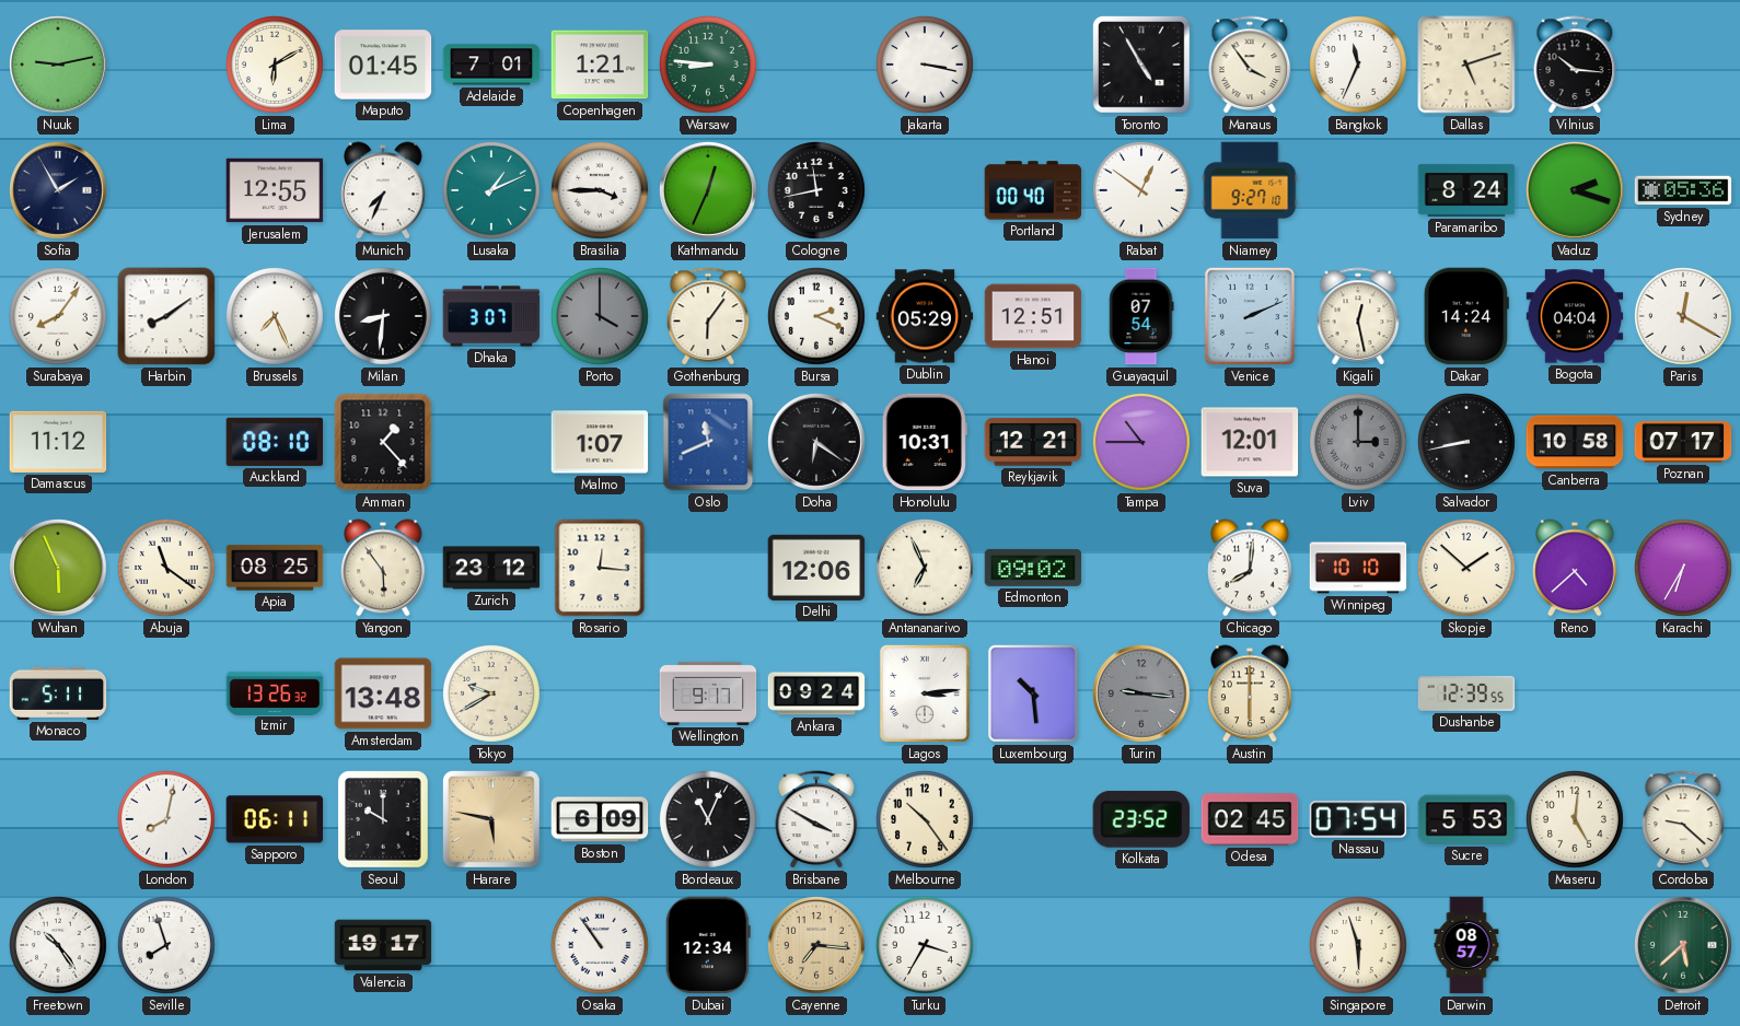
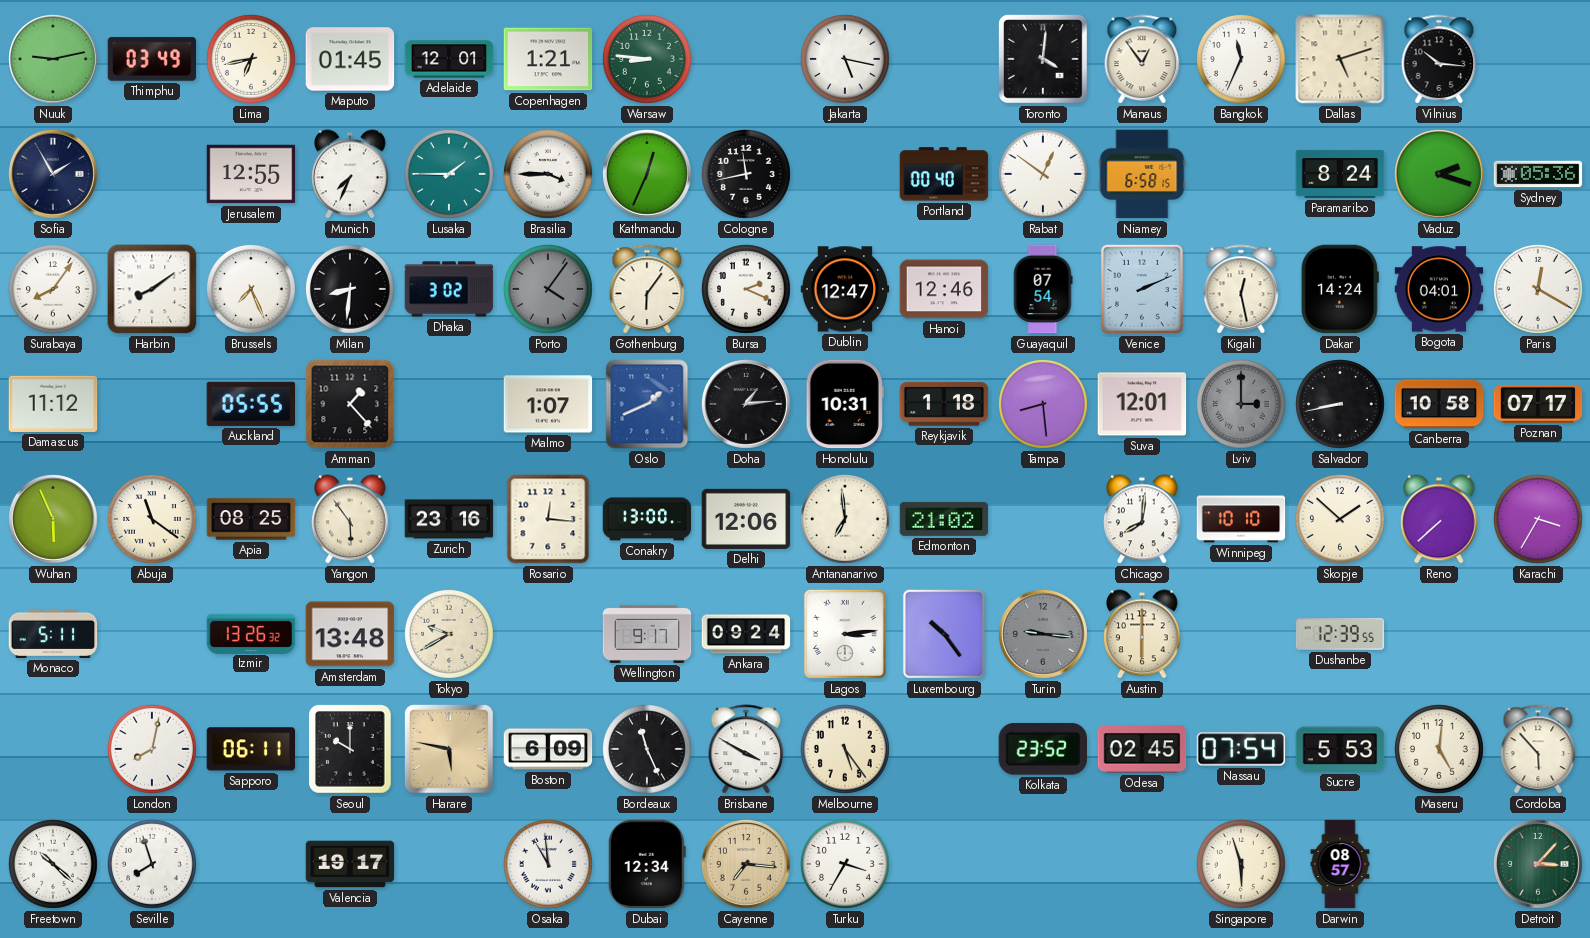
Thimphu: none -> 03:49 (152, 59)
Lima: 6:10 -> 6:43 (252, 60)
Adelaide: 7:01 -> 12:01 (449, 59)
Jakarta: 3:17 -> 5:17 (846, 60)
Toronto: 4:55 -> 4:01 (1043, 59)
Manaus: 3:54 -> 12:54 (1142, 59)
Lusaka: 1:11 -> 1:45 (450, 175)
Niamey: 9:27 -> 6:58 (1142, 174)
Dhaka: 3:07 -> 3:02 (449, 289)
Porto: 4:00 -> 4:06 (549, 290)
Dublin: 05:29 -> 12:47 (845, 289)
Hanoi: 12:51 -> 12:46 (944, 289)
Bogota: 04:04 -> 04:01 (1439, 289)
Auckland: 08:10 -> 05:55 (251, 404)
Oslo: 11:41 -> 1:41 (647, 404)
Doha: 6:21 -> 1:14 (747, 405)
Reykjavik: 12:21 -> 1:18 (944, 404)
Tampa: 10:45 -> 8:29 (1044, 405)
Zurich: 23:12 -> 23:16 (449, 519)
Conakry: none -> 13:00 (647, 519)
Antananarivo: 6:56 -> 6:59 (846, 520)
Edmonton: 09:02 -> 21:02 (944, 519)
Reno: 4:38 -> 7:38 (1440, 519)
Karachi: 6:35 -> 3:35 (1539, 520)
Luxembourg: 10:29 -> 10:24 (944, 634)
Bordeaux: 11:04 -> 11:26 (648, 750)
Melbourne: 10:24 -> 5:24 (846, 750)
Cordoba: 9:22 -> 5:53 (1538, 749)
Freetown: 10:24 -> 10:22 (54, 865)
Osaka: 10:54 -> 10:59 (549, 865)
Detroit: 5:38 -> 3:07 (1539, 865)
